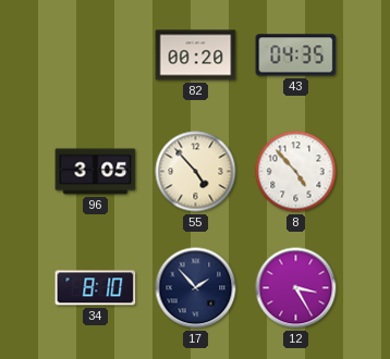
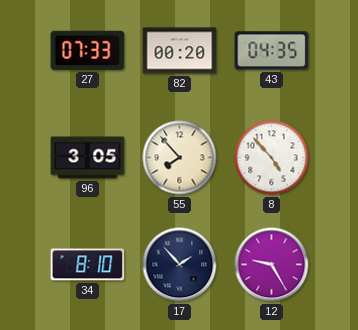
27: none -> 07:33 (88, 50)
55: 4:53 -> 7:53 (180, 158)
12: 3:25 -> 9:25 (272, 265)
